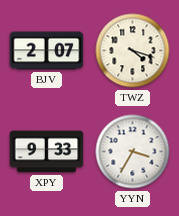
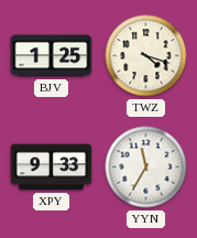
BJV: 2:07 -> 1:25 (52, 56)
YYN: 3:35 -> 11:35 (146, 167)
